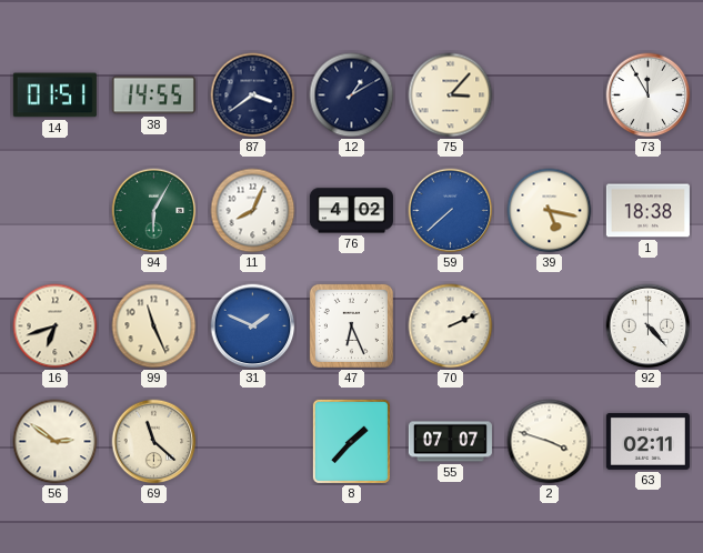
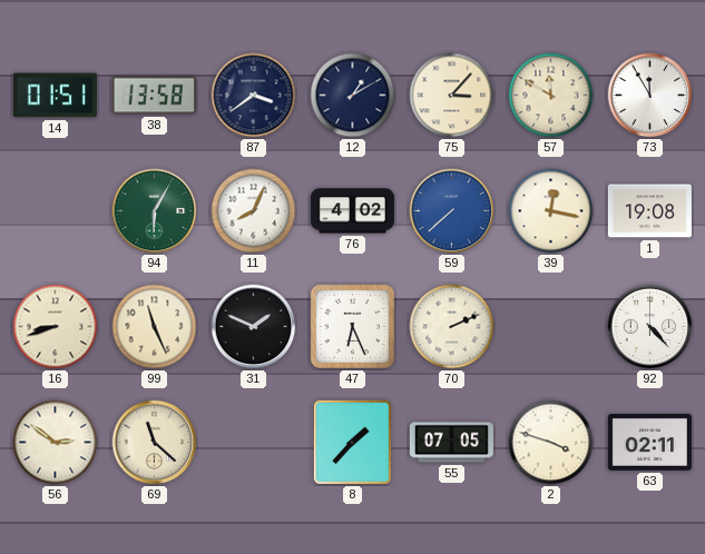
38: 14:55 -> 13:58 (154, 96)
57: none -> 11:50 (551, 96)
39: 5:17 -> 12:17 (551, 211)
1: 18:38 -> 19:08 (649, 211)
16: 6:42 -> 8:42 (56, 327)
31 dial: blue -> black (254, 327)
55: 07:07 -> 07:05 (451, 443)
